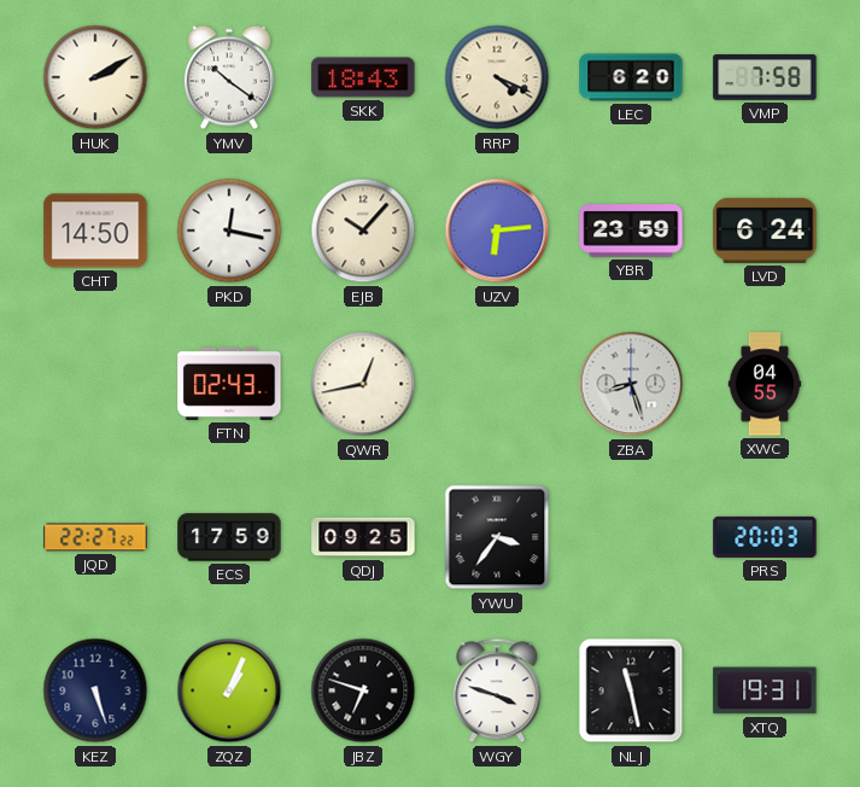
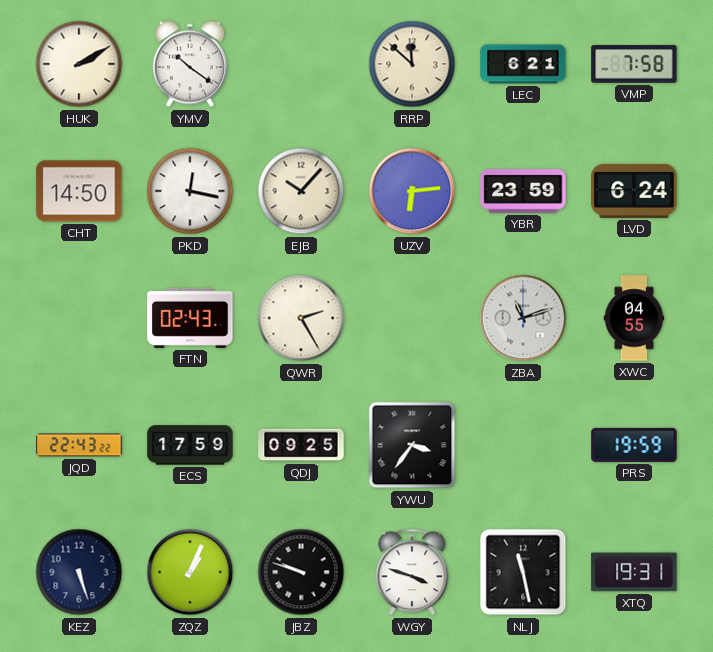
SKK: 18:43 -> none (363, 77)
RRP: 4:19 -> 11:52 (412, 64)
LEC: 6:20 -> 6:21 (523, 64)
QWR: 12:43 -> 2:25 (301, 318)
ZBA: 8:27 -> 11:12 (523, 318)
JQD: 22:27 -> 22:43 (79, 445)
PRS: 20:03 -> 19:59 (634, 445)
JBZ: 6:48 -> 9:48 (301, 572)
